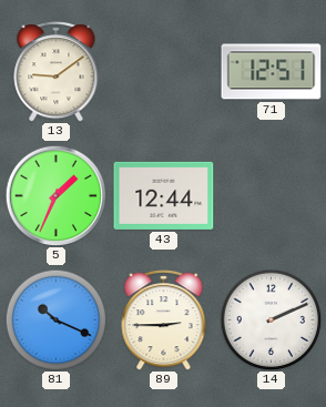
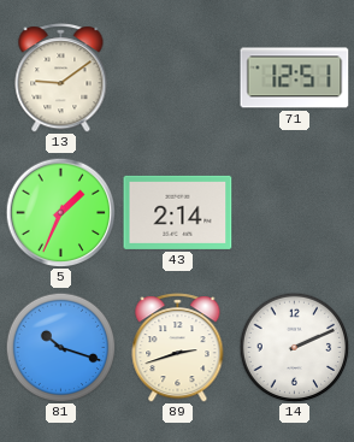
43: 12:44 -> 2:14 (178, 212)
81: 10:19 -> 10:18 (60, 347)
89: 2:45 -> 2:42 (178, 348)
